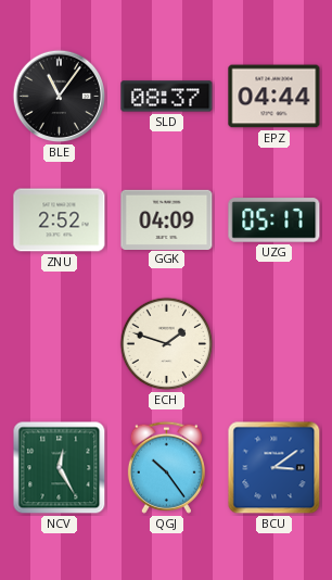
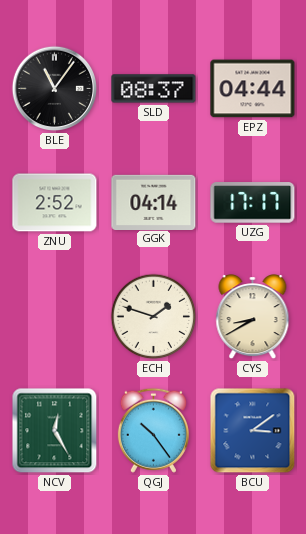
GGK: 04:09 -> 04:14 (154, 202)
UZG: 05:17 -> 17:17 (253, 203)
CYS: none -> 8:40 (253, 318)
